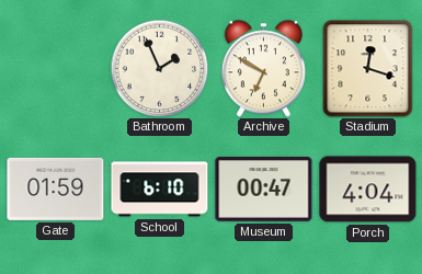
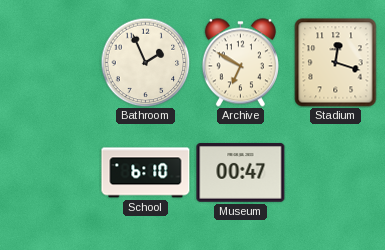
Gate: 01:59 -> none (56, 189)
Porch: 4:04 -> none (368, 190)
